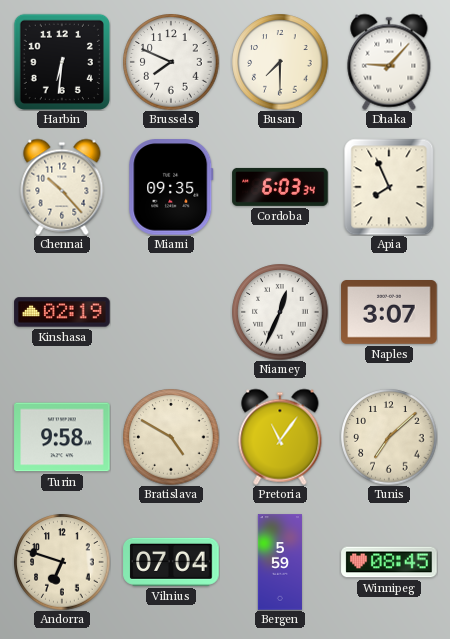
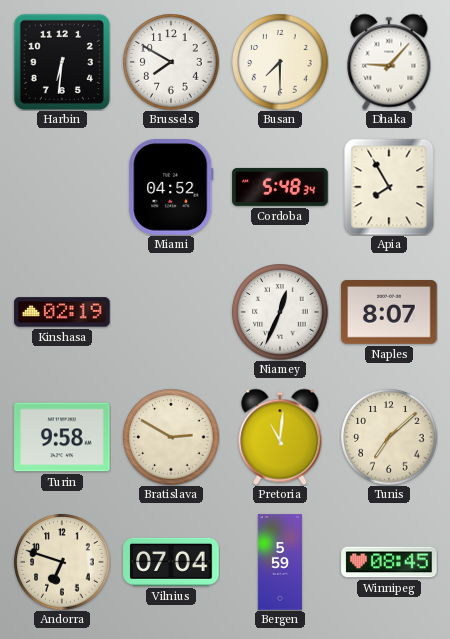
Brussels: 7:49 -> 7:50 (171, 62)
Chennai: 10:23 -> none (62, 187)
Miami: 09:35 -> 04:52 (171, 187)
Cordoba: 6:03 -> 5:48 (280, 187)
Apia: 7:56 -> 7:55 (389, 187)
Naples: 3:07 -> 8:07 (389, 313)
Bratislava: 4:50 -> 2:50 (171, 437)
Pretoria: 11:06 -> 11:01 (280, 437)
